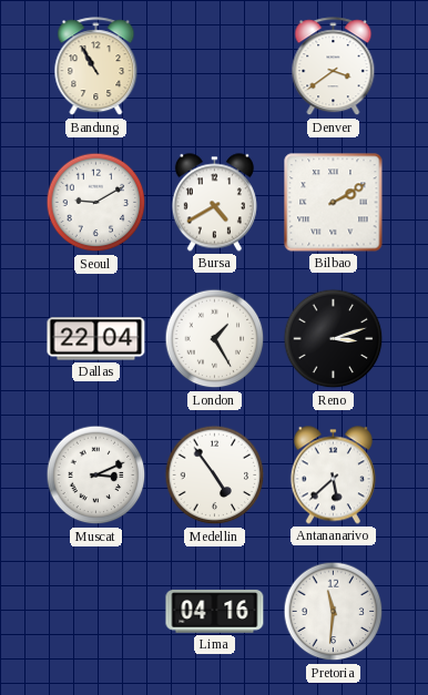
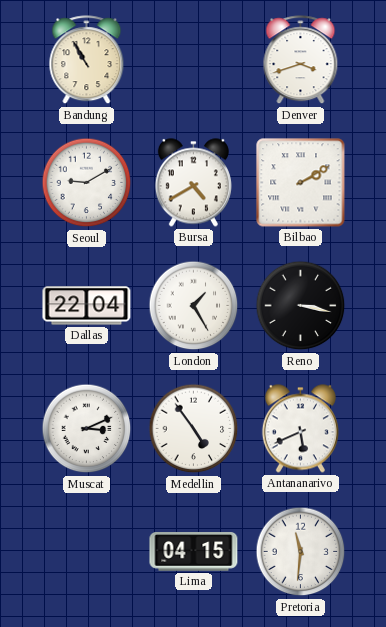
Denver: 3:39 -> 3:42 (301, 60)
Reno: 3:12 -> 3:17 (301, 306)
Antananarivo: 5:38 -> 5:41 (300, 429)
Lima: 04:16 -> 04:15 (194, 552)
